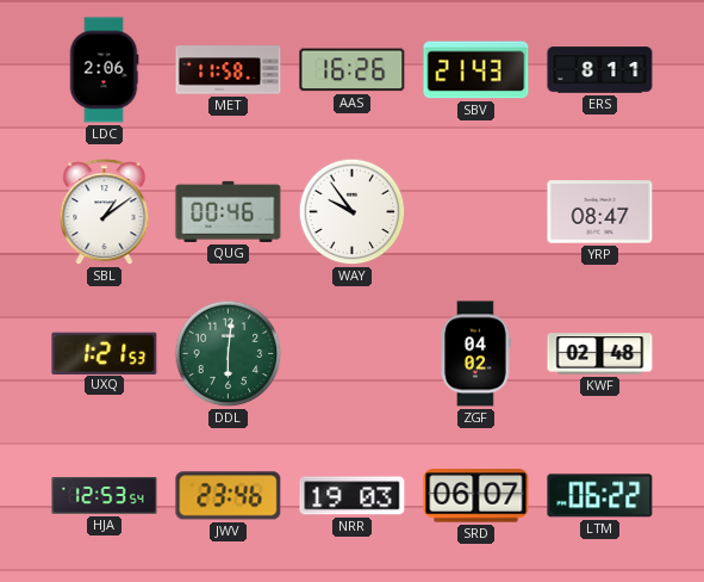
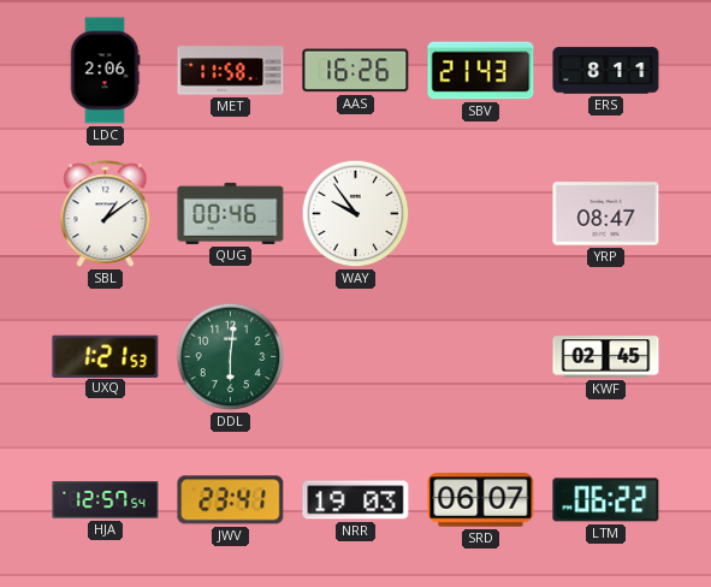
ZGF: 04:02 -> none (475, 354)
KWF: 02:48 -> 02:45 (606, 357)
HJA: 12:53 -> 12:57 (106, 500)
JWV: 23:46 -> 23:41 (231, 500)
